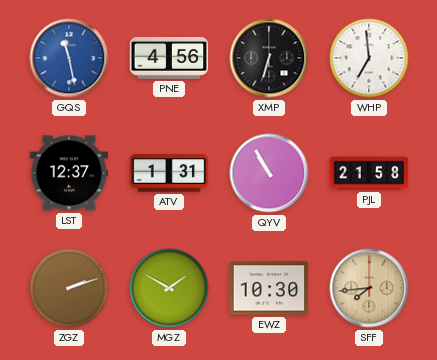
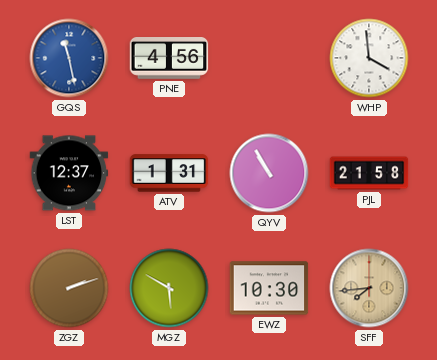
XMP: 6:33 -> none (269, 58)
WHP: 6:59 -> 3:59 (369, 58)
MGZ: 1:50 -> 5:50 (169, 288)
